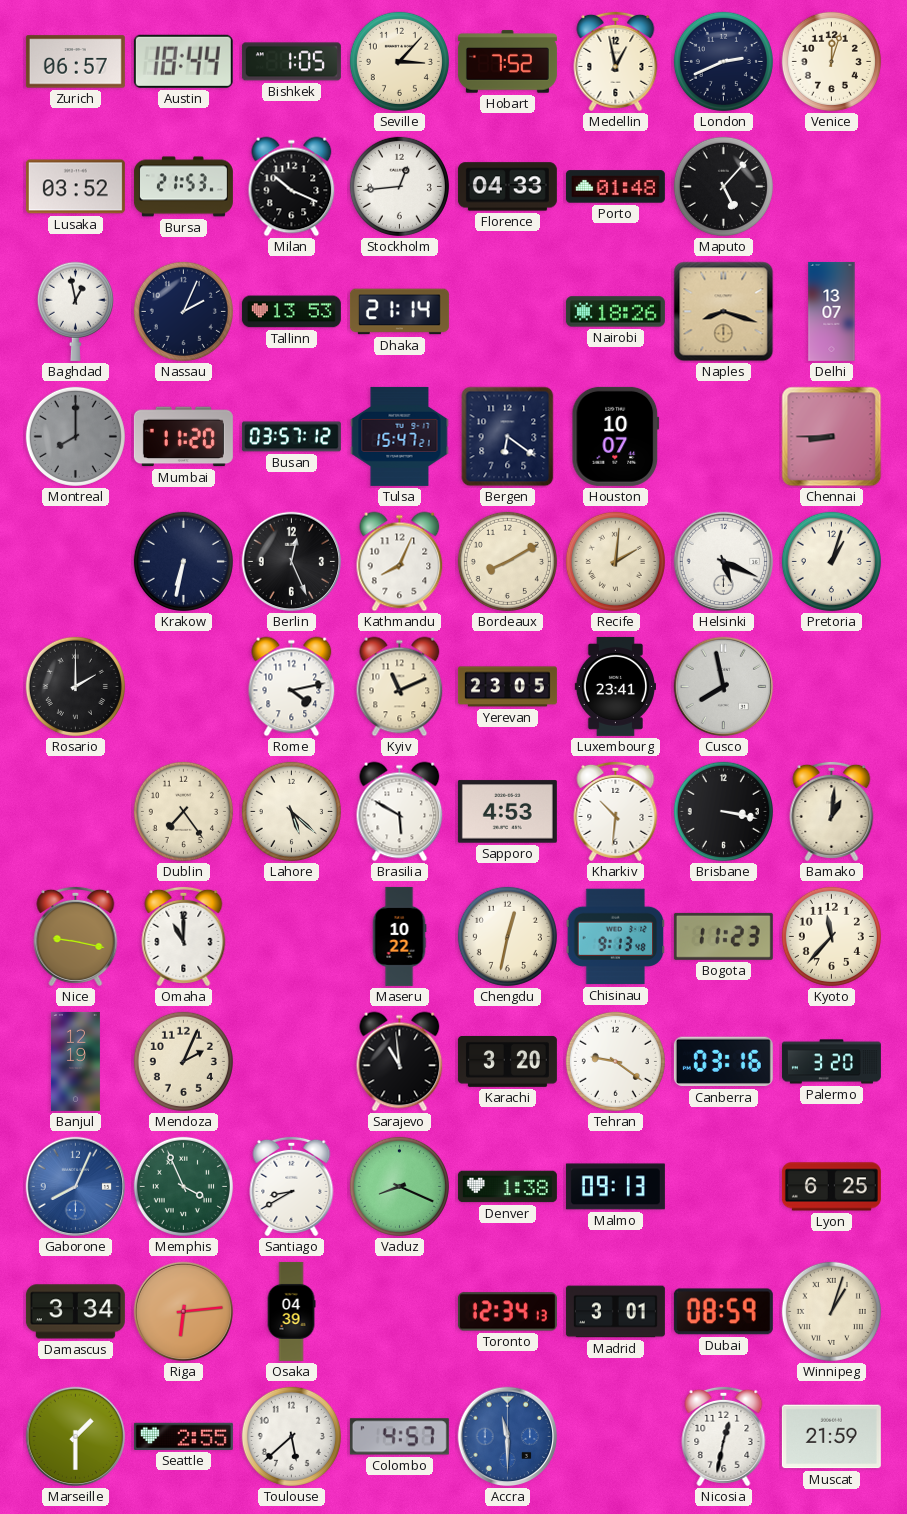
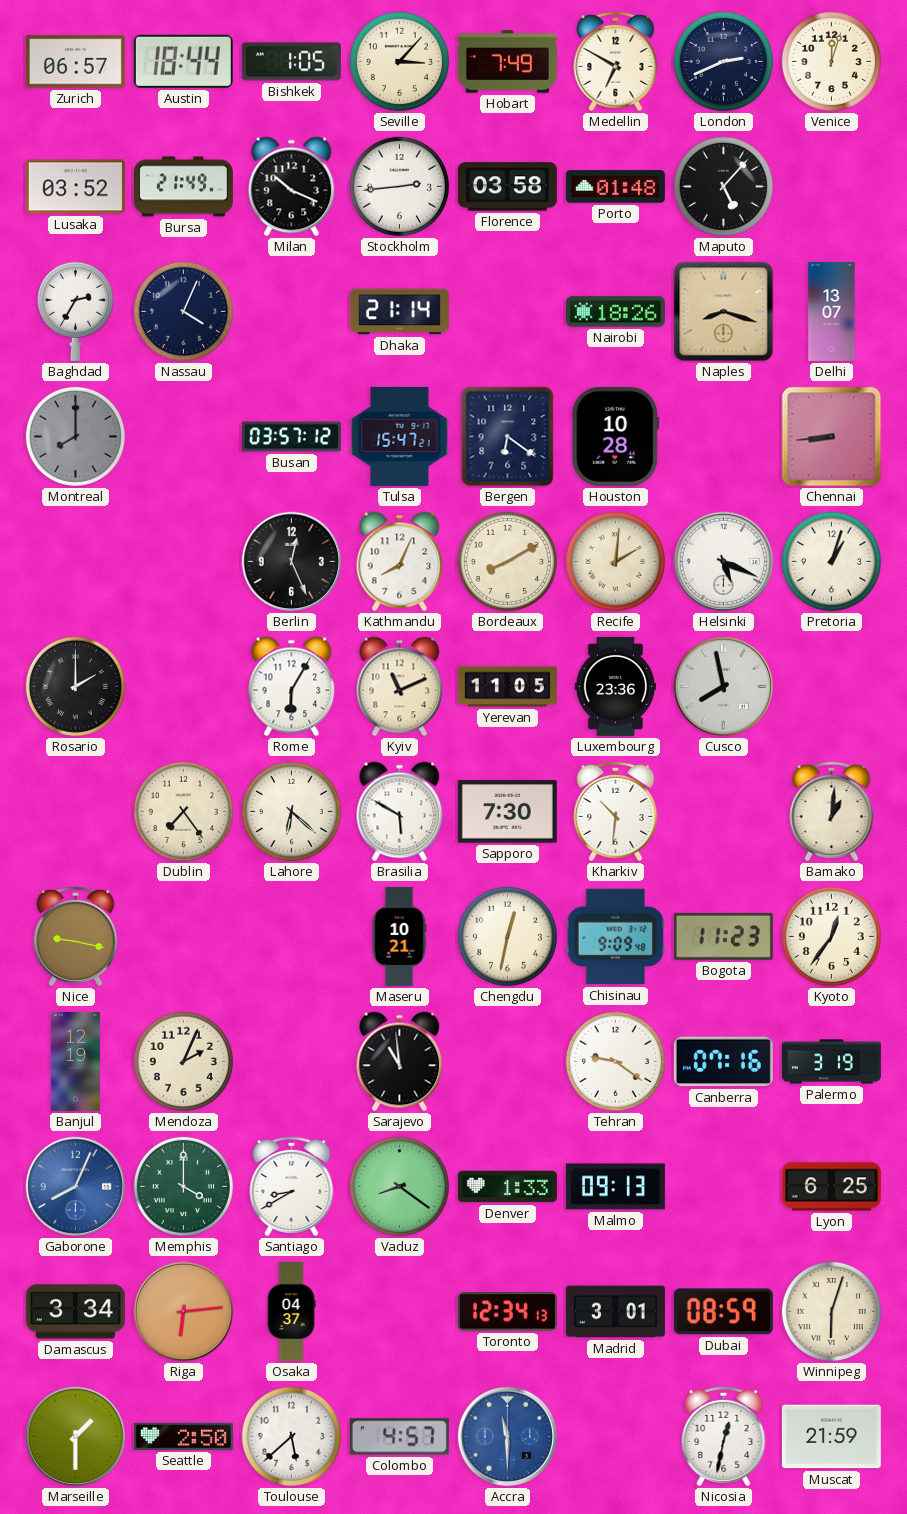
Hobart: 7:52 -> 7:49 (507, 62)
Medellin: 12:58 -> 6:50 (616, 61)
Bursa: 21:53 -> 21:49 (183, 187)
Stockholm: 12:44 -> 2:44 (399, 186)
Florence: 04:33 -> 03:58 (507, 187)
Baghdad: 12:58 -> 2:35 (75, 311)
Nassau: 2:04 -> 4:04 (183, 311)
Tallinn: 13:53 -> none (291, 312)
Mumbai: 11:20 -> none (183, 437)
Houston: 10:07 -> 10:28 (616, 436)
Chennai: 8:45 -> 8:44 (832, 437)
Krakow: 6:32 -> none (183, 561)
Rome: 4:13 -> 6:05 (292, 687)
Yerevan: 23:05 -> 11:05 (507, 687)
Luxembourg: 23:41 -> 23:36 (615, 686)
Lahore: 5:22 -> 6:22 (291, 811)
Sapporo: 4:53 -> 7:30 (507, 812)
Brisbane: 3:17 -> none (723, 811)
Omaha: 11:00 -> none (184, 936)
Maseru: 10:22 -> 10:21 (399, 936)
Chisinau: 9:13 -> 9:09 (616, 937)
Kyoto: 11:37 -> 12:36 (831, 936)
Karachi: 3:20 -> none (507, 1061)
Canberra: 03:16 -> 07:16 (723, 1062)
Palermo: 3:20 -> 3:19 (831, 1062)
Memphis: 3:56 -> 4:00 (183, 1186)
Vaduz: 8:19 -> 8:21 (399, 1186)
Denver: 1:38 -> 1:33 (507, 1187)
Osaka: 04:39 -> 04:37 (291, 1311)
Winnipeg: 1:03 -> 6:03 (831, 1311)
Seattle: 2:55 -> 2:50 (183, 1436)
